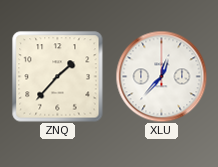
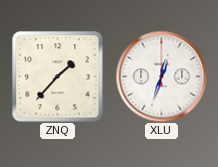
XLU: 12:37 -> 12:33 (161, 76)
